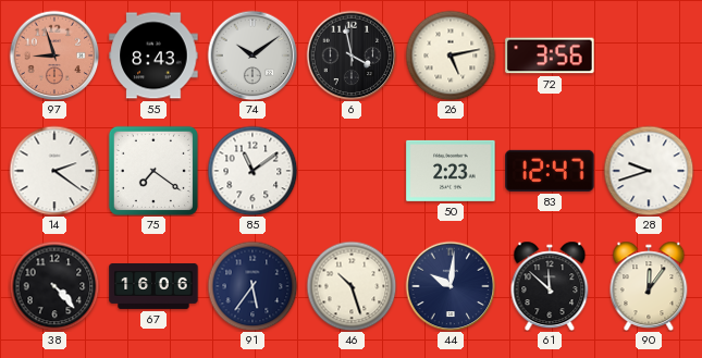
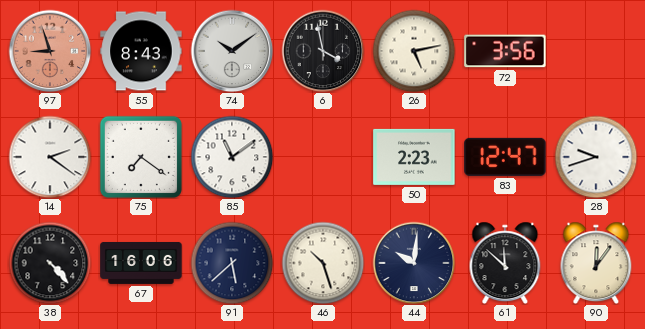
91: 5:36 -> 5:38 (232, 263)
